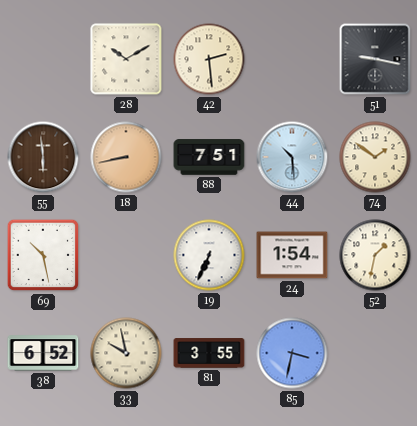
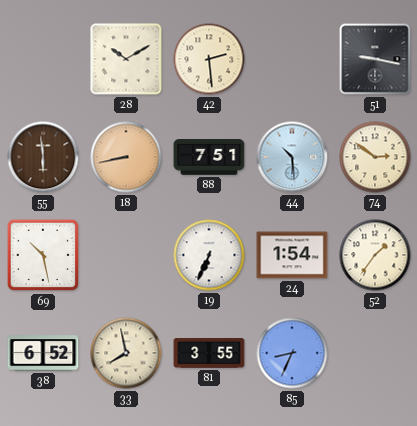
74: 1:51 -> 2:51 (375, 157)
52: 1:32 -> 1:36 (375, 255)
33: 9:58 -> 7:58 (126, 353)
85: 3:32 -> 8:34 (292, 353)
